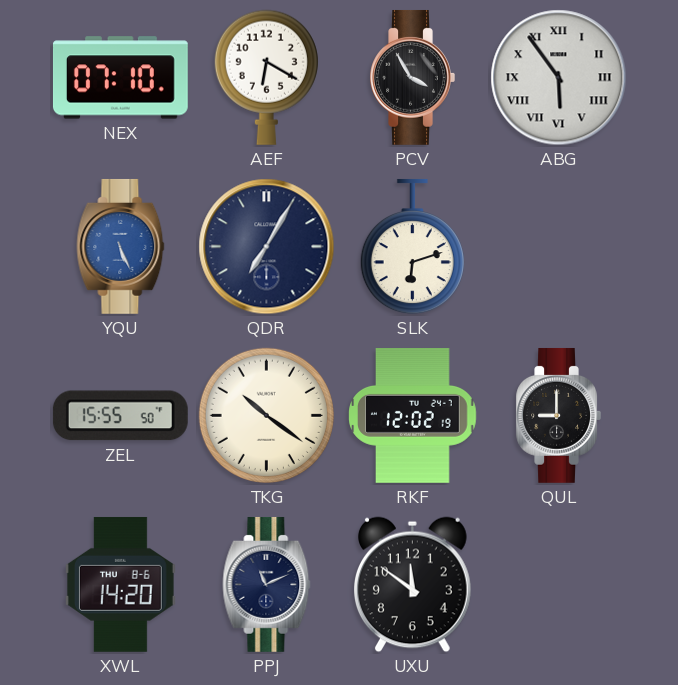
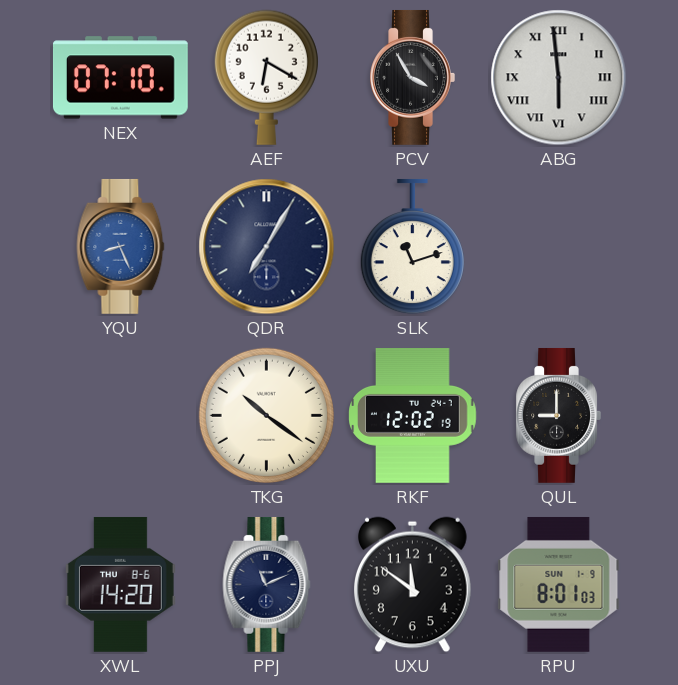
ABG: 5:54 -> 5:59 (559, 78)
YQU: 5:26 -> 8:26 (121, 246)
SLK: 6:12 -> 11:12 (412, 247)
ZEL: 15:55 -> none (120, 416)
RPU: none -> 8:01 (559, 584)
